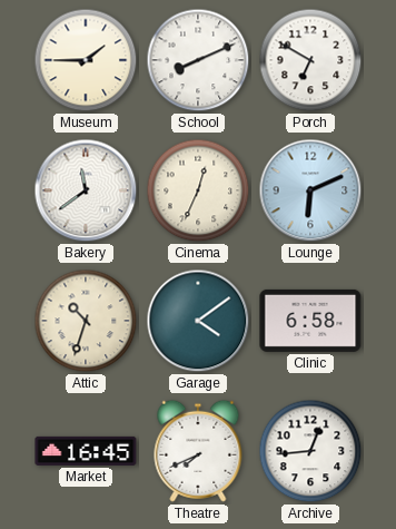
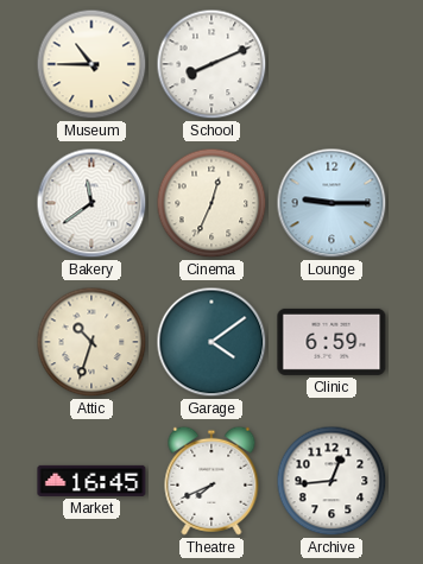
Museum: 1:45 -> 10:45 (91, 64)
Porch: 6:50 -> none (310, 60)
Lounge: 6:11 -> 9:15 (332, 203)
Clinic: 6:58 -> 6:59 (332, 342)
